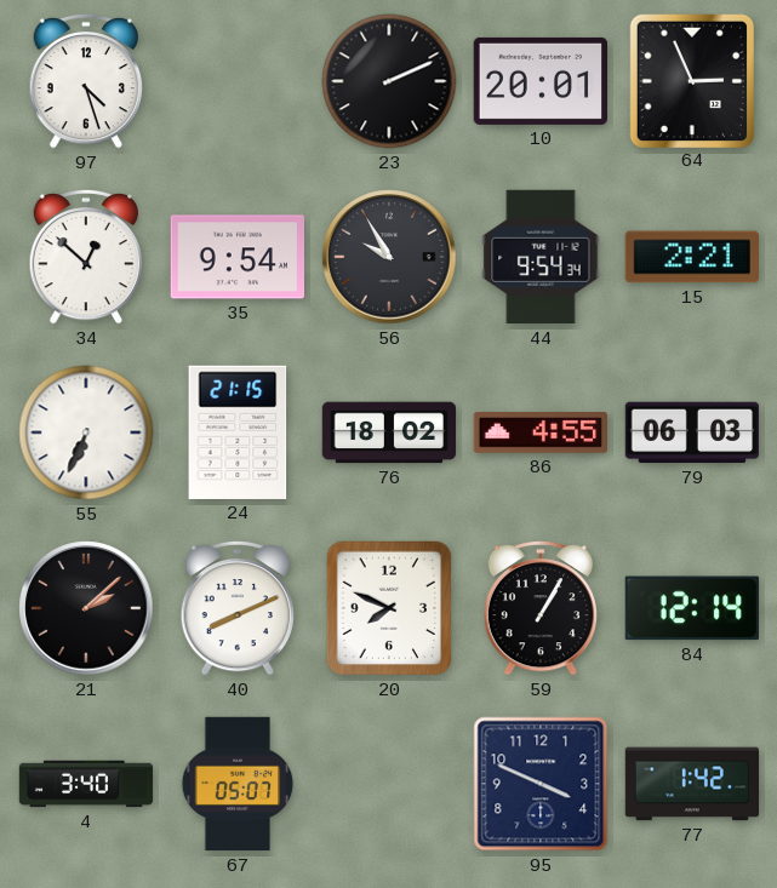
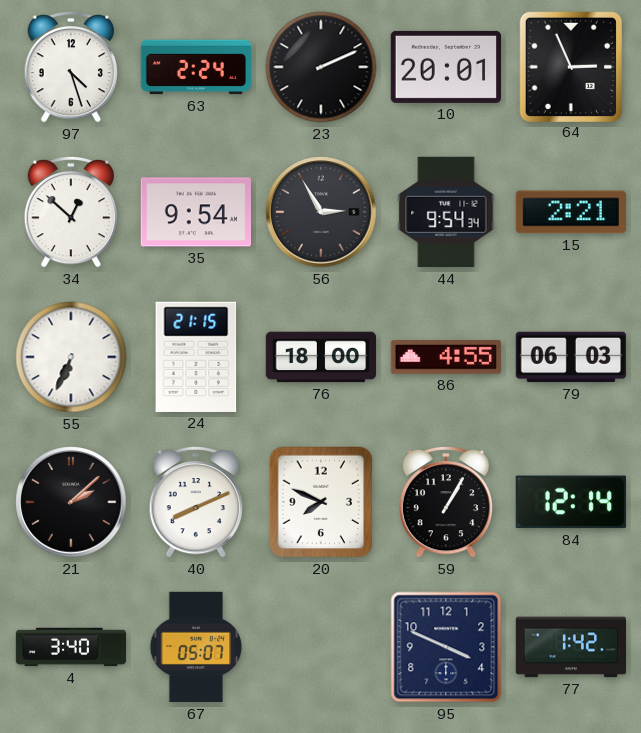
63: none -> 2:24 (196, 67)
56: 9:55 -> 2:55 (321, 212)
76: 18:02 -> 18:00 (321, 357)
